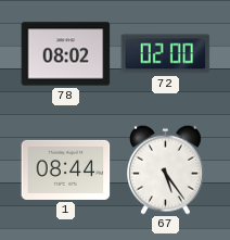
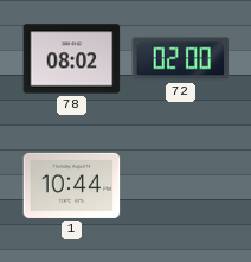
1: 08:44 -> 10:44 (72, 185)
67: 5:24 -> none (166, 169)
